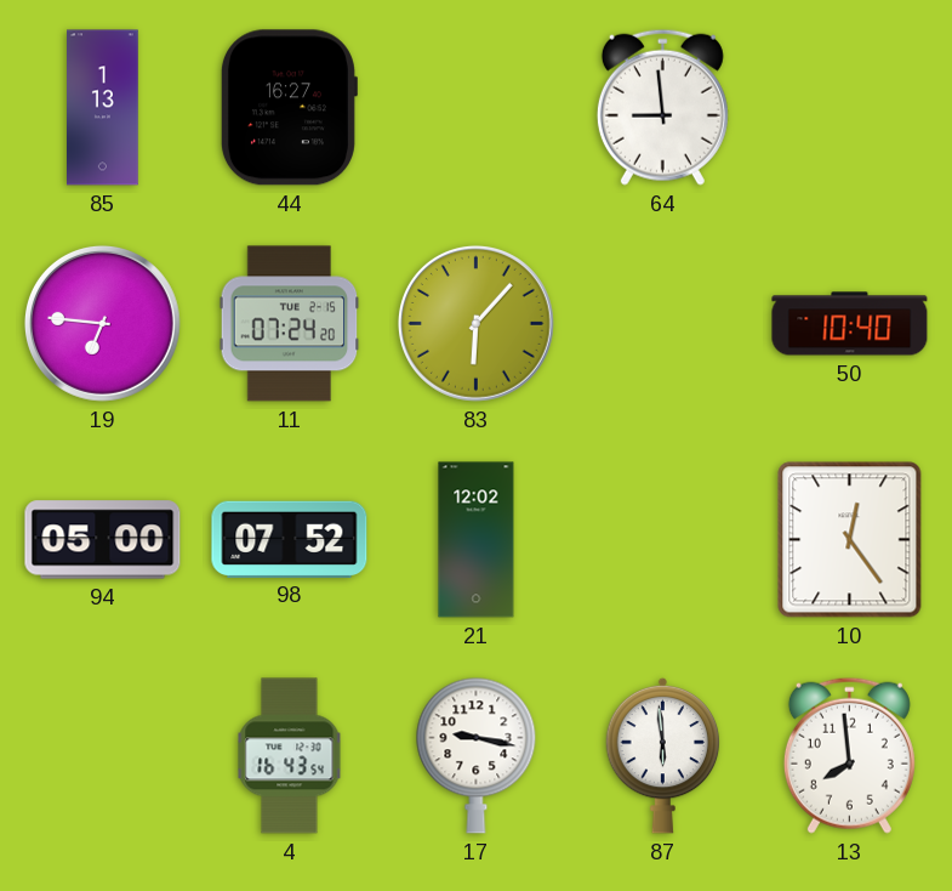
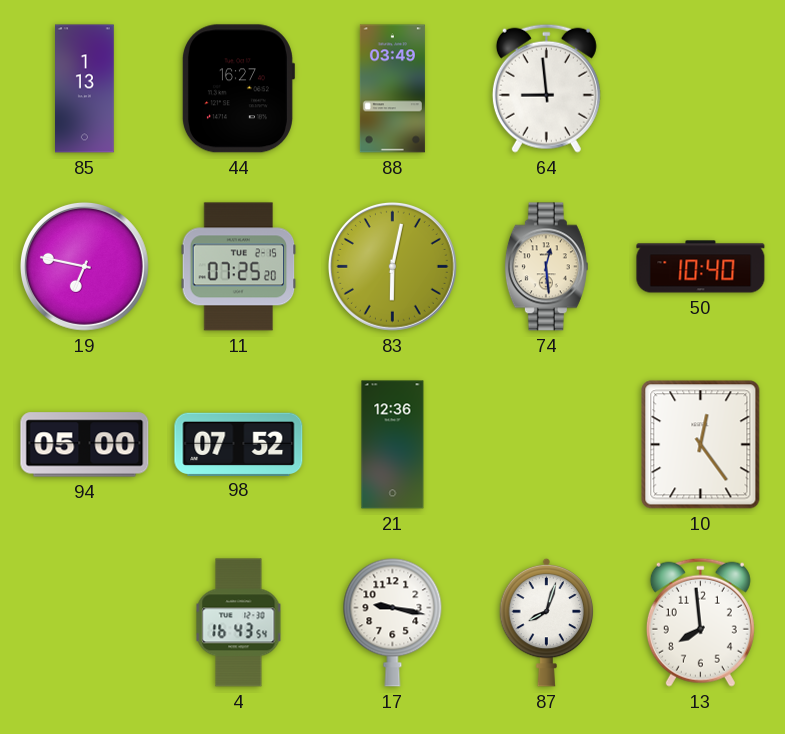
88: none -> 03:49 (392, 89)
19: 6:46 -> 6:47 (84, 266)
11: 07:24 -> 07:25 (239, 267)
83: 6:07 -> 6:02 (392, 266)
74: none -> 12:29 (546, 267)
21: 12:02 -> 12:36 (393, 445)
87: 5:59 -> 8:03 (547, 622)
